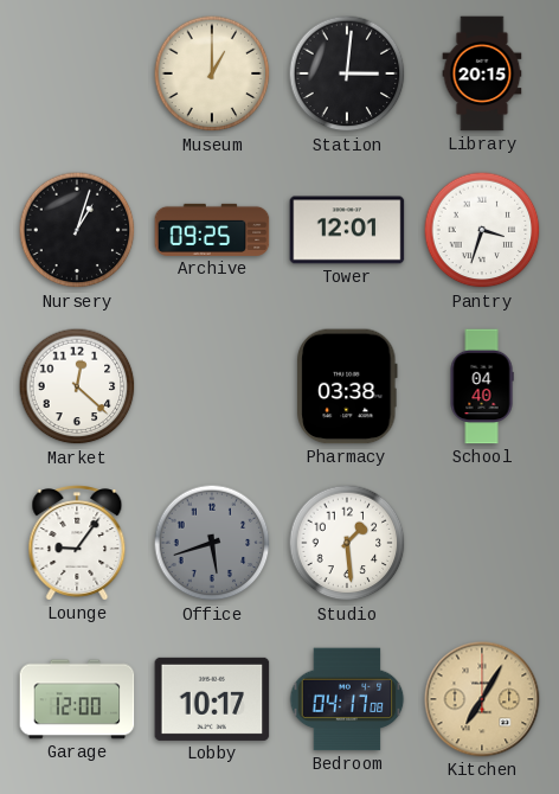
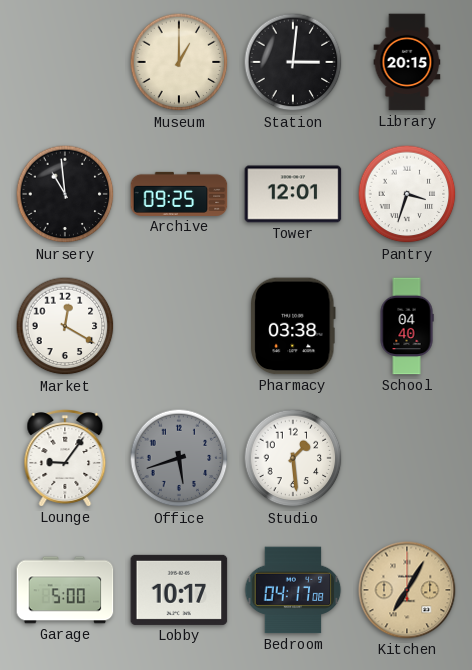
Nursery: 1:03 -> 10:59 (65, 194)
Market: 12:22 -> 12:20 (65, 326)
Garage: 12:00 -> 5:00 (65, 590)
